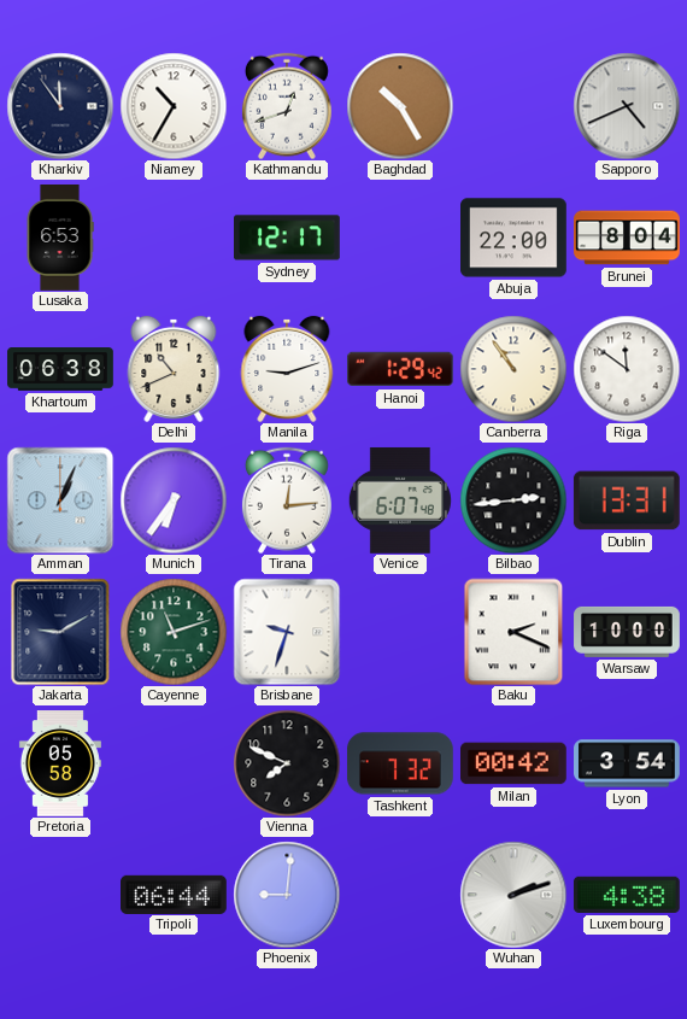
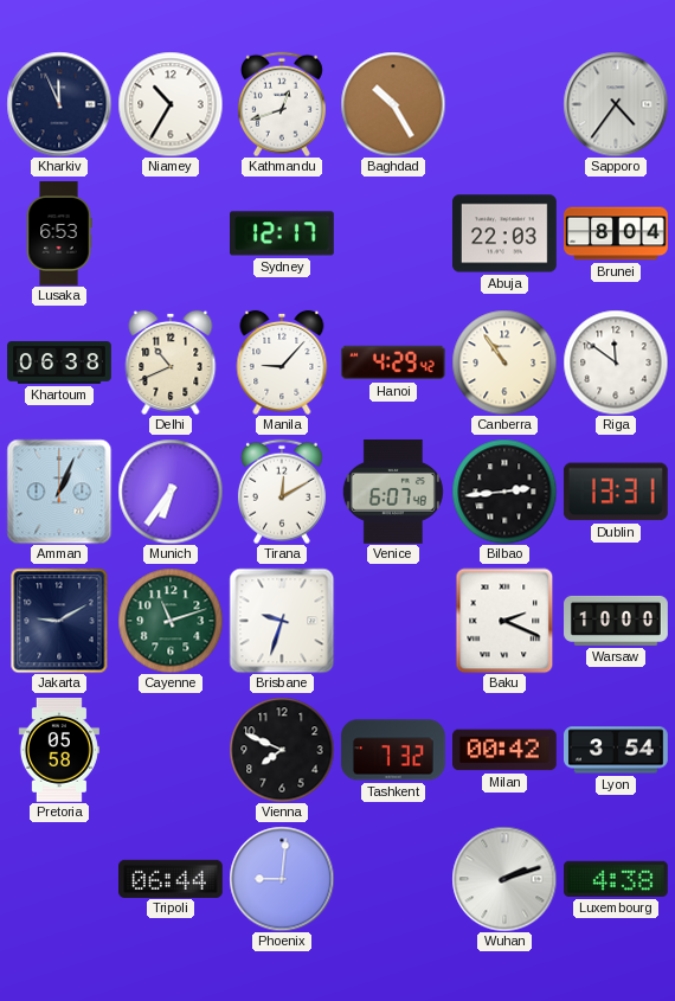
Kharkiv: 11:54 -> 11:56 (59, 104)
Sapporo: 4:41 -> 4:36 (616, 104)
Abuja: 22:00 -> 22:03 (506, 233)
Manila: 9:12 -> 9:07 (282, 362)
Hanoi: 1:29 -> 4:29 (393, 362)
Tirana: 12:14 -> 12:10 (282, 492)
